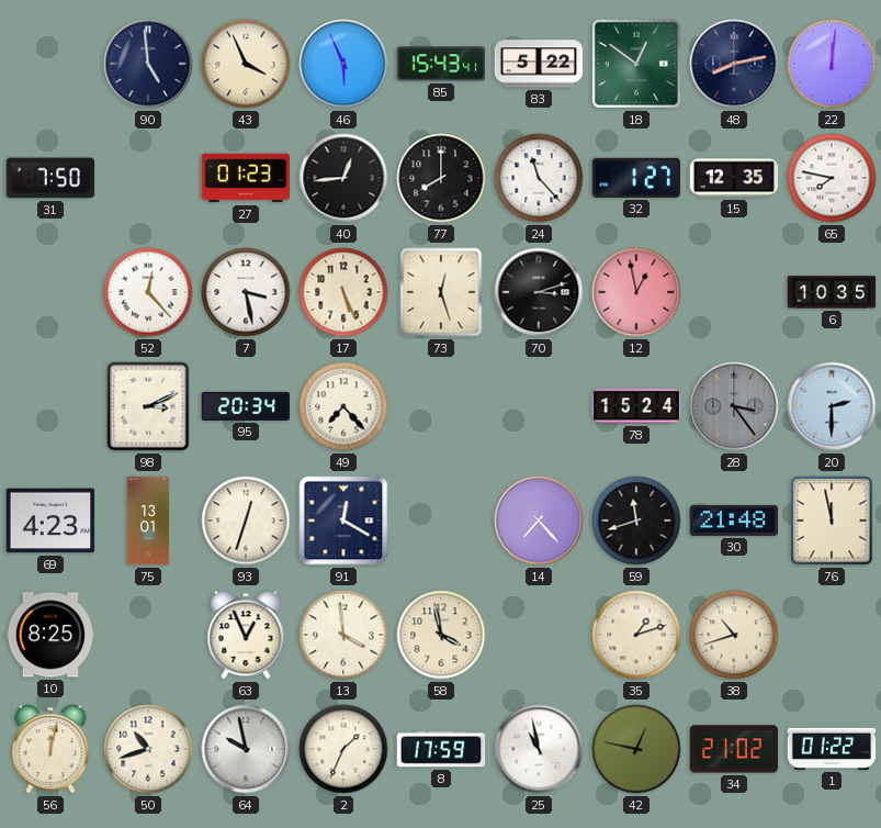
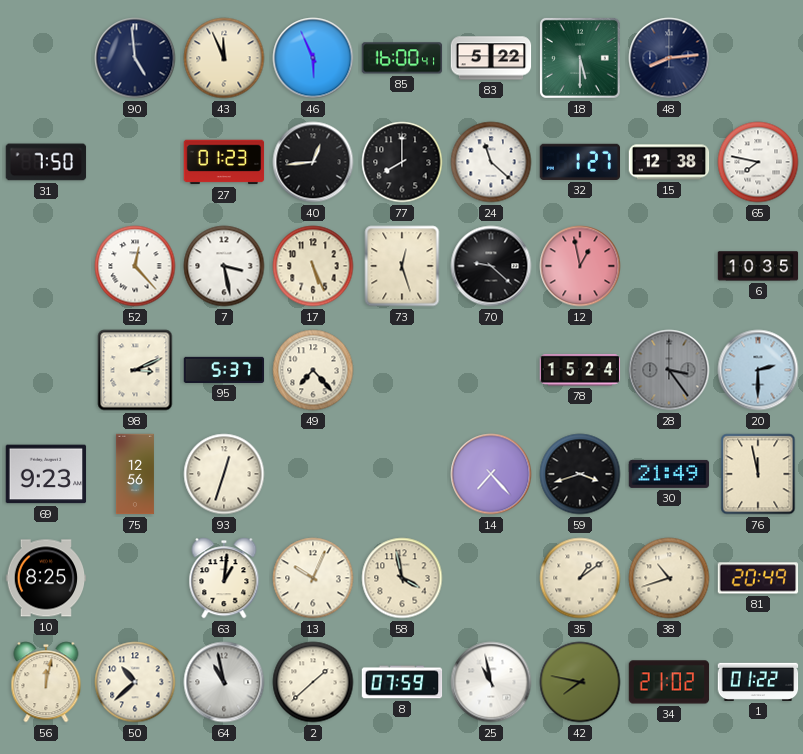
43: 3:56 -> 11:56 (224, 58)
85: 15:43 -> 16:00 (402, 58)
18: 12:51 -> 5:30 (580, 58)
48: 8:13 -> 8:14 (669, 58)
22: 12:01 -> none (832, 64)
24: 11:23 -> 11:22 (491, 162)
15: 12:35 -> 12:38 (669, 162)
70: 3:12 -> 9:22 (491, 266)
95: 20:34 -> 5:37 (224, 370)
69: 4:23 -> 9:23 (46, 474)
75: 13:01 -> 12:56 (135, 474)
91: 12:20 -> none (343, 521)
59: 11:42 -> 3:42 (580, 474)
30: 21:48 -> 21:49 (669, 474)
63: 12:56 -> 1:01 (224, 578)
13: 3:59 -> 10:04 (313, 578)
35: 1:12 -> 1:09 (580, 578)
81: none -> 20:49 (758, 578)
50: 10:42 -> 10:38 (135, 682)
64: 9:58 -> 10:58 (224, 682)
2: 1:34 -> 1:38 (313, 682)
8: 17:59 -> 07:59 (402, 682)
42: 12:47 -> 7:47 (580, 682)
